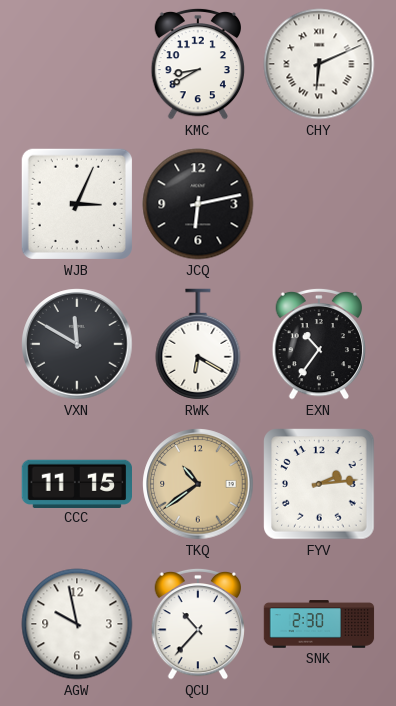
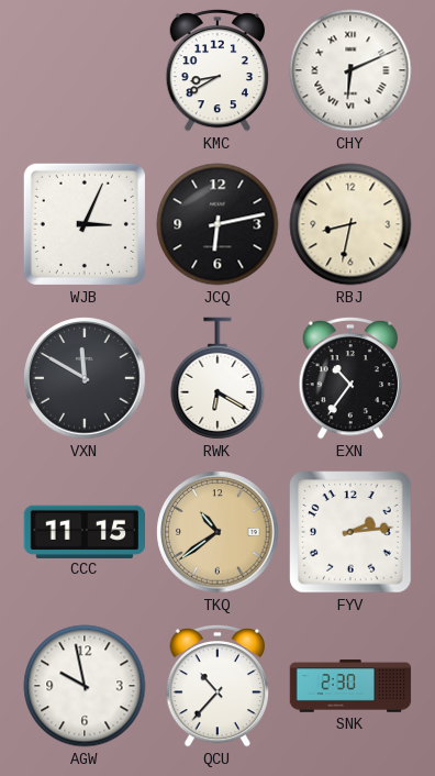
RBJ: none -> 8:32 (350, 224)
